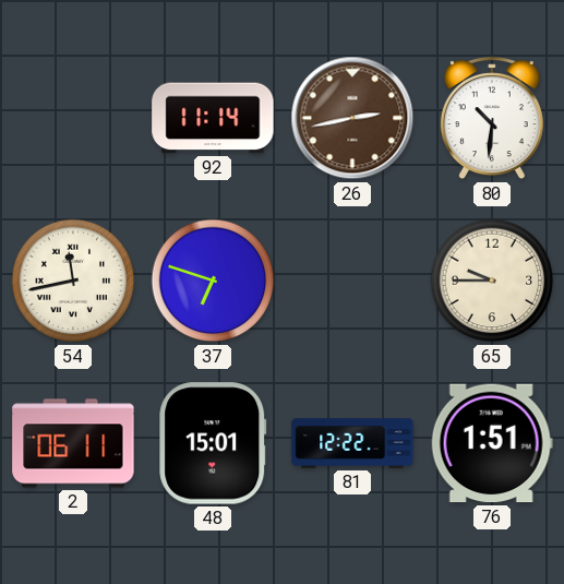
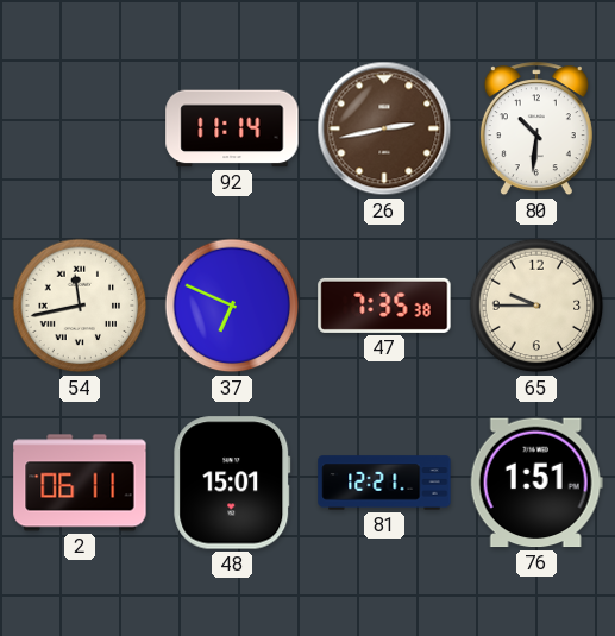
37: 6:48 -> 6:49 (232, 306)
47: none -> 7:35 (384, 306)
81: 12:22 -> 12:21 (384, 483)
